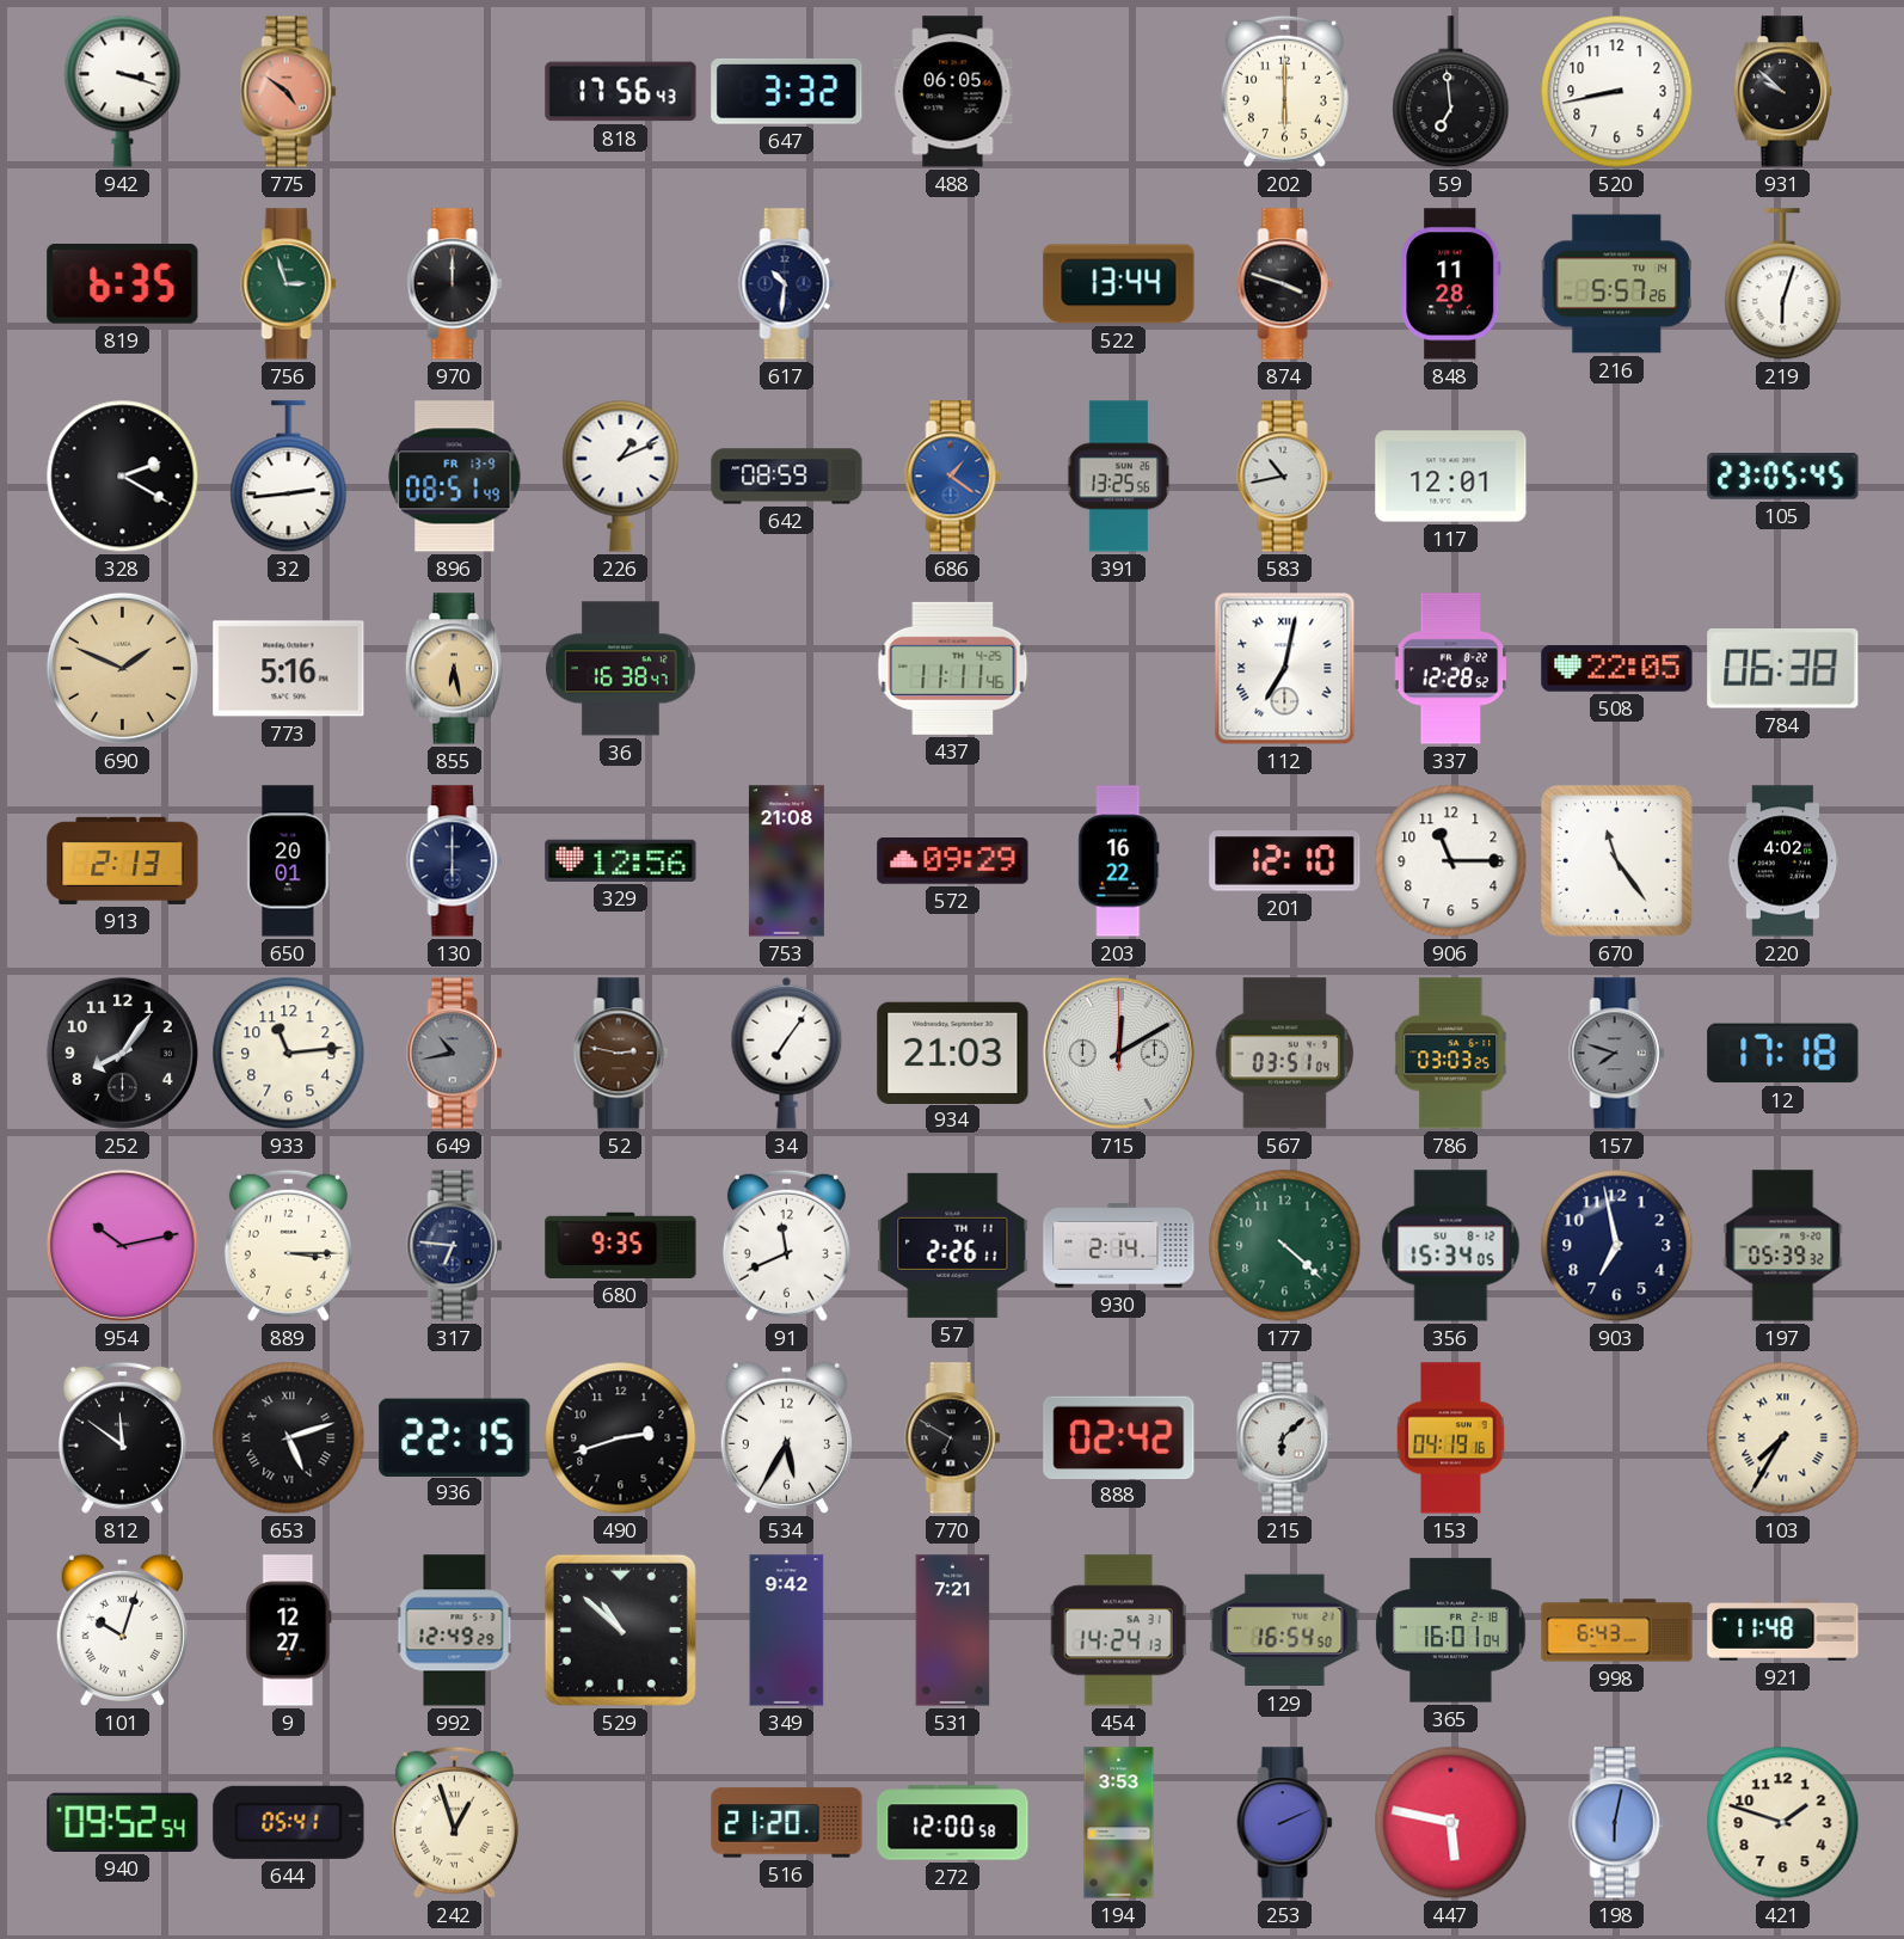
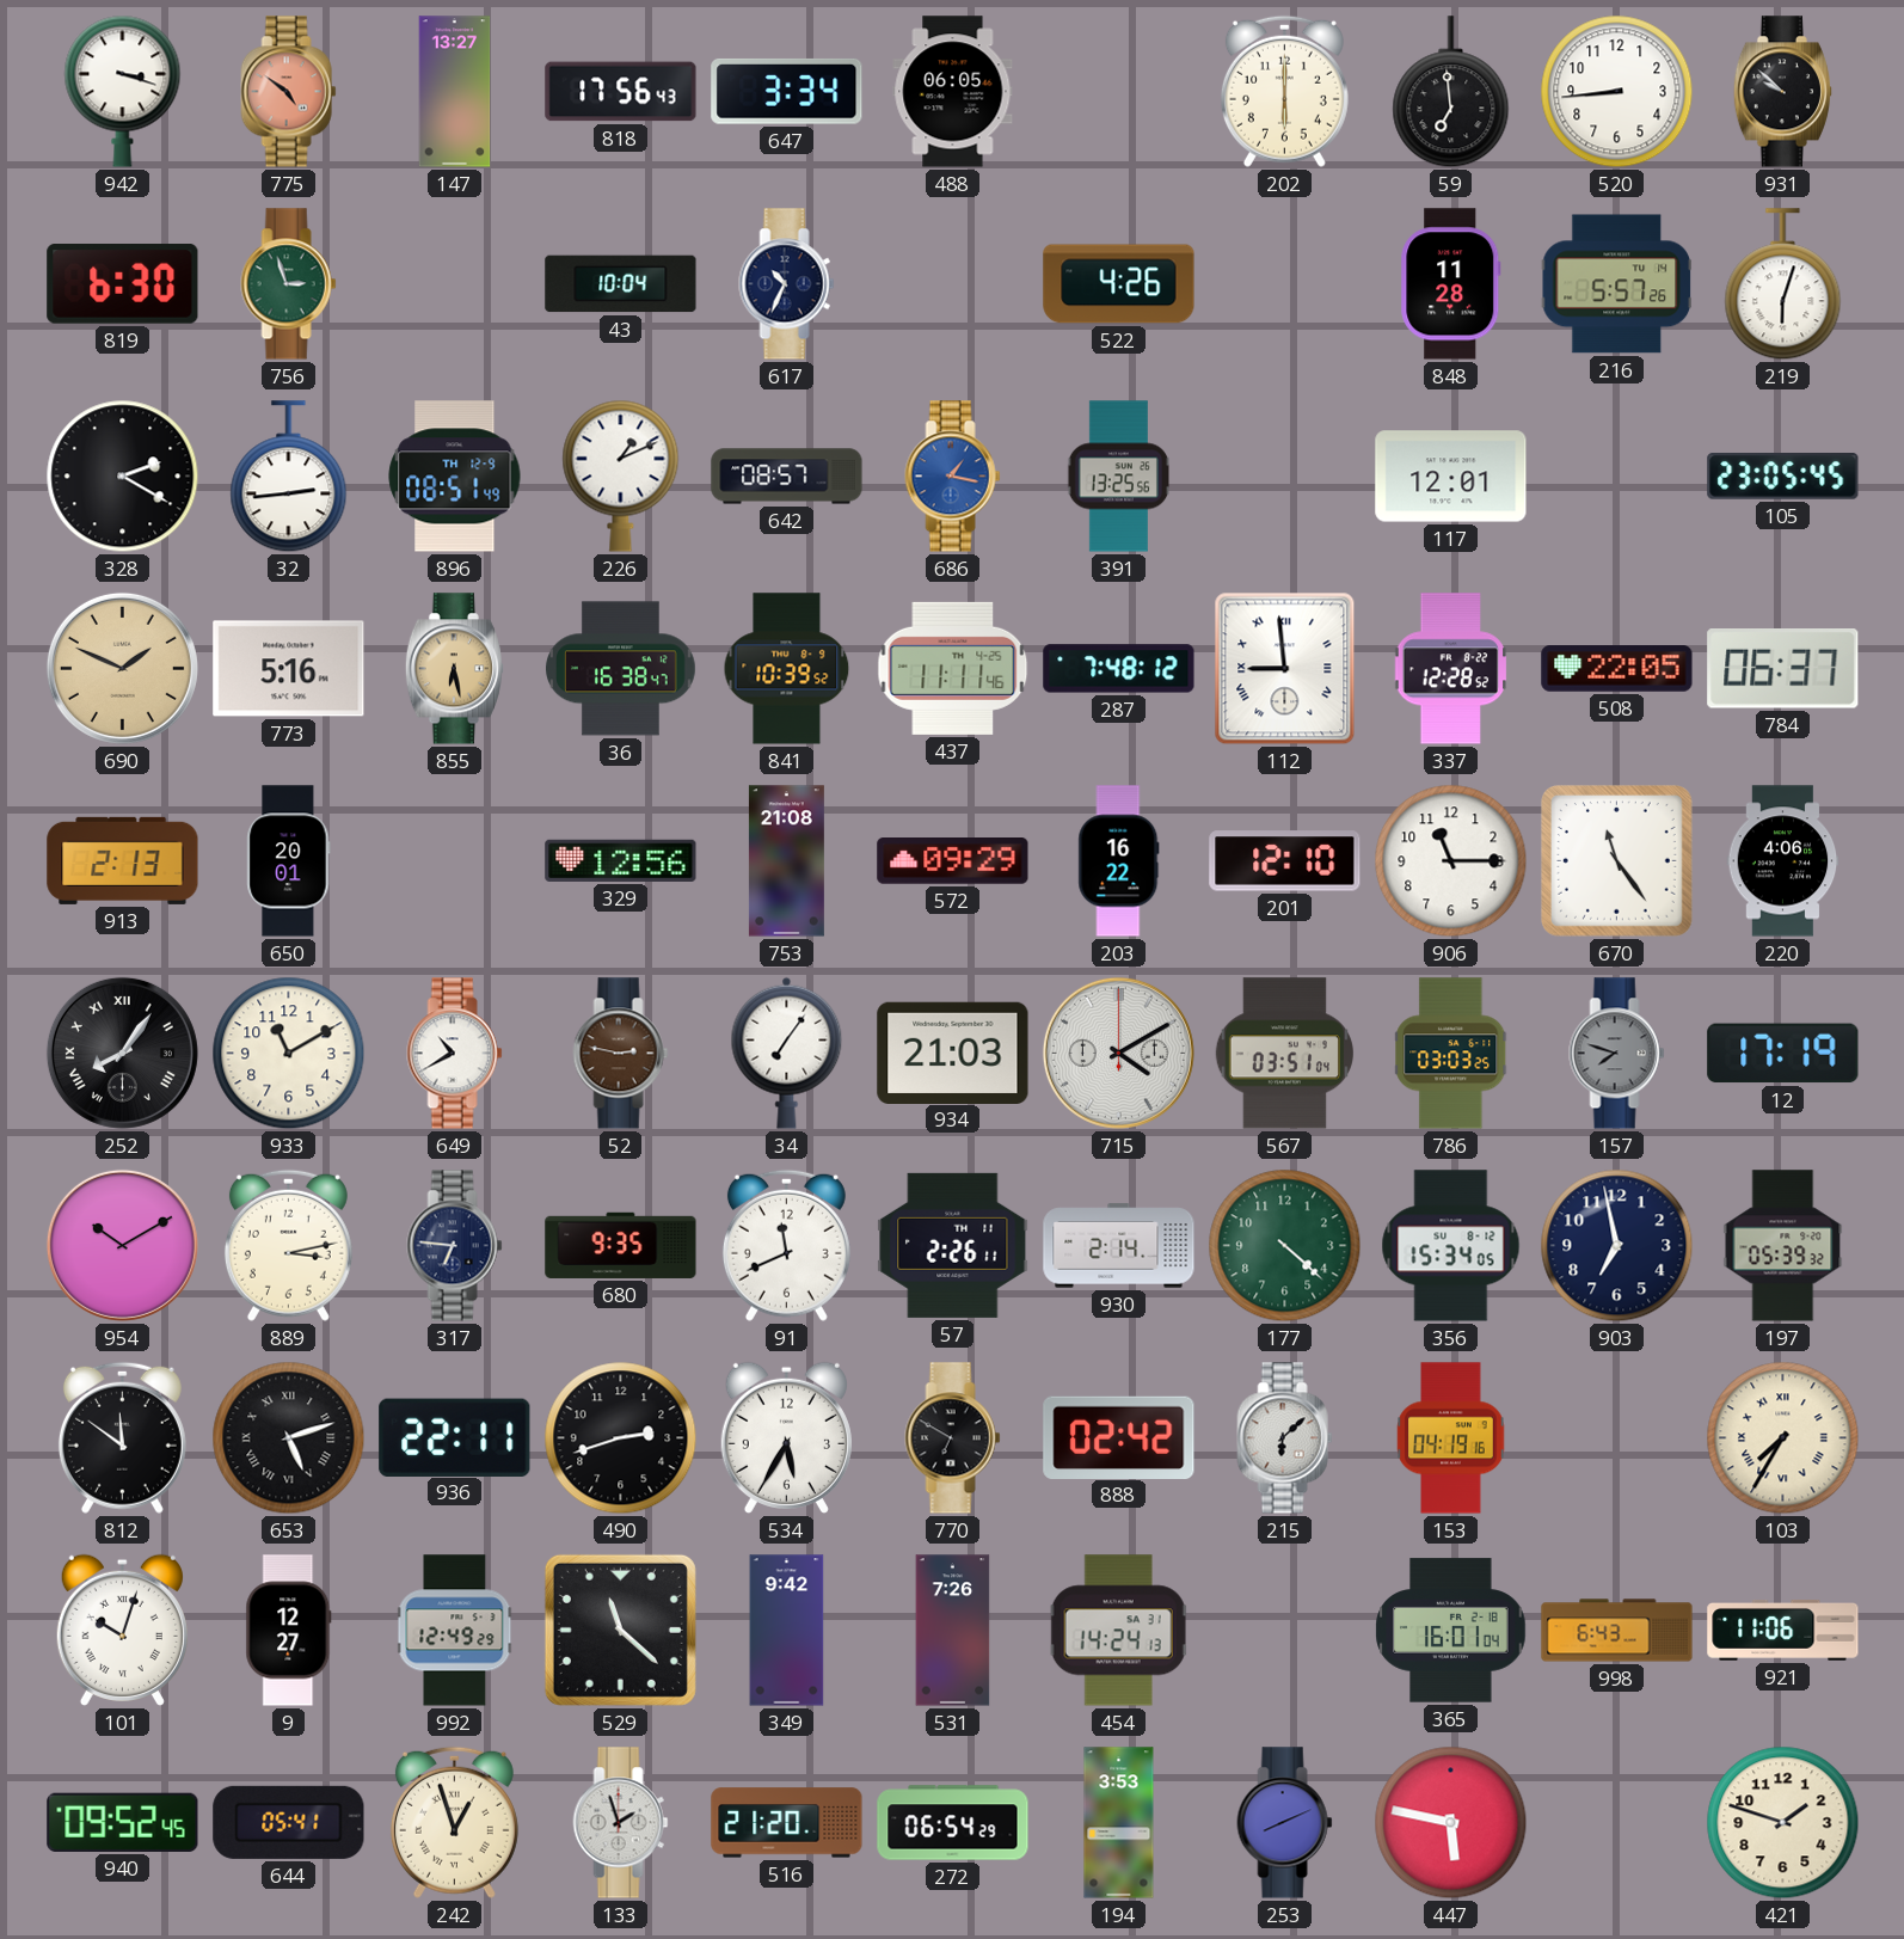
147: none -> 13:27 (455, 92)
647: 3:32 -> 3:34 (787, 91)
520: 8:43 -> 8:44 (1617, 92)
819: 6:35 -> 6:30 (123, 284)
970: 12:00 -> none (455, 284)
43: none -> 10:04 (621, 284)
617: 10:31 -> 10:34 (787, 284)
522: 13:44 -> 4:26 (1119, 284)
874: 3:48 -> none (1285, 284)
896 date: FR 13-9 -> TH 12-9 (455, 477)
642: 08:59 -> 08:57 (787, 477)
686: 1:21 -> 1:17 (953, 477)
583: 10:43 -> none (1285, 477)
841: none -> 10:39 (787, 669)
287: none -> 7:48 (1119, 669)
112: 7:02 -> 8:59 (1285, 669)
784: 06:38 -> 06:37 (1783, 669)
130: 6:00 -> none (455, 861)
220: 4:02 -> 4:06 (1783, 861)
252 numerals: Arabic -> Roman (122, 1053)
933: 11:14 -> 11:10 (289, 1054)
649: 10:43 -> 10:40 (455, 1054)
649 dial: grey -> white (455, 1054)
715: 12:10 -> 4:10 (1118, 1053)
12: 17:18 -> 17:19 (1783, 1054)
954: 10:13 -> 10:10 (122, 1245)
889: 3:15 -> 3:13 (288, 1245)
936: 22:15 -> 22:11 (455, 1437)
529: 10:52 -> 11:22 (620, 1630)
531: 7:21 -> 7:26 (953, 1631)
129: 16:54 -> none (1285, 1631)
921: 11:48 -> 11:06 (1783, 1630)
940: 09:52:54 -> 09:52:45 (123, 1822)
133: none -> 1:57 (621, 1823)
272: 12:00 -> 06:54 (953, 1823)
253: 2:11 -> 8:11 (1285, 1823)
198: 6:02 -> none (1617, 1823)
